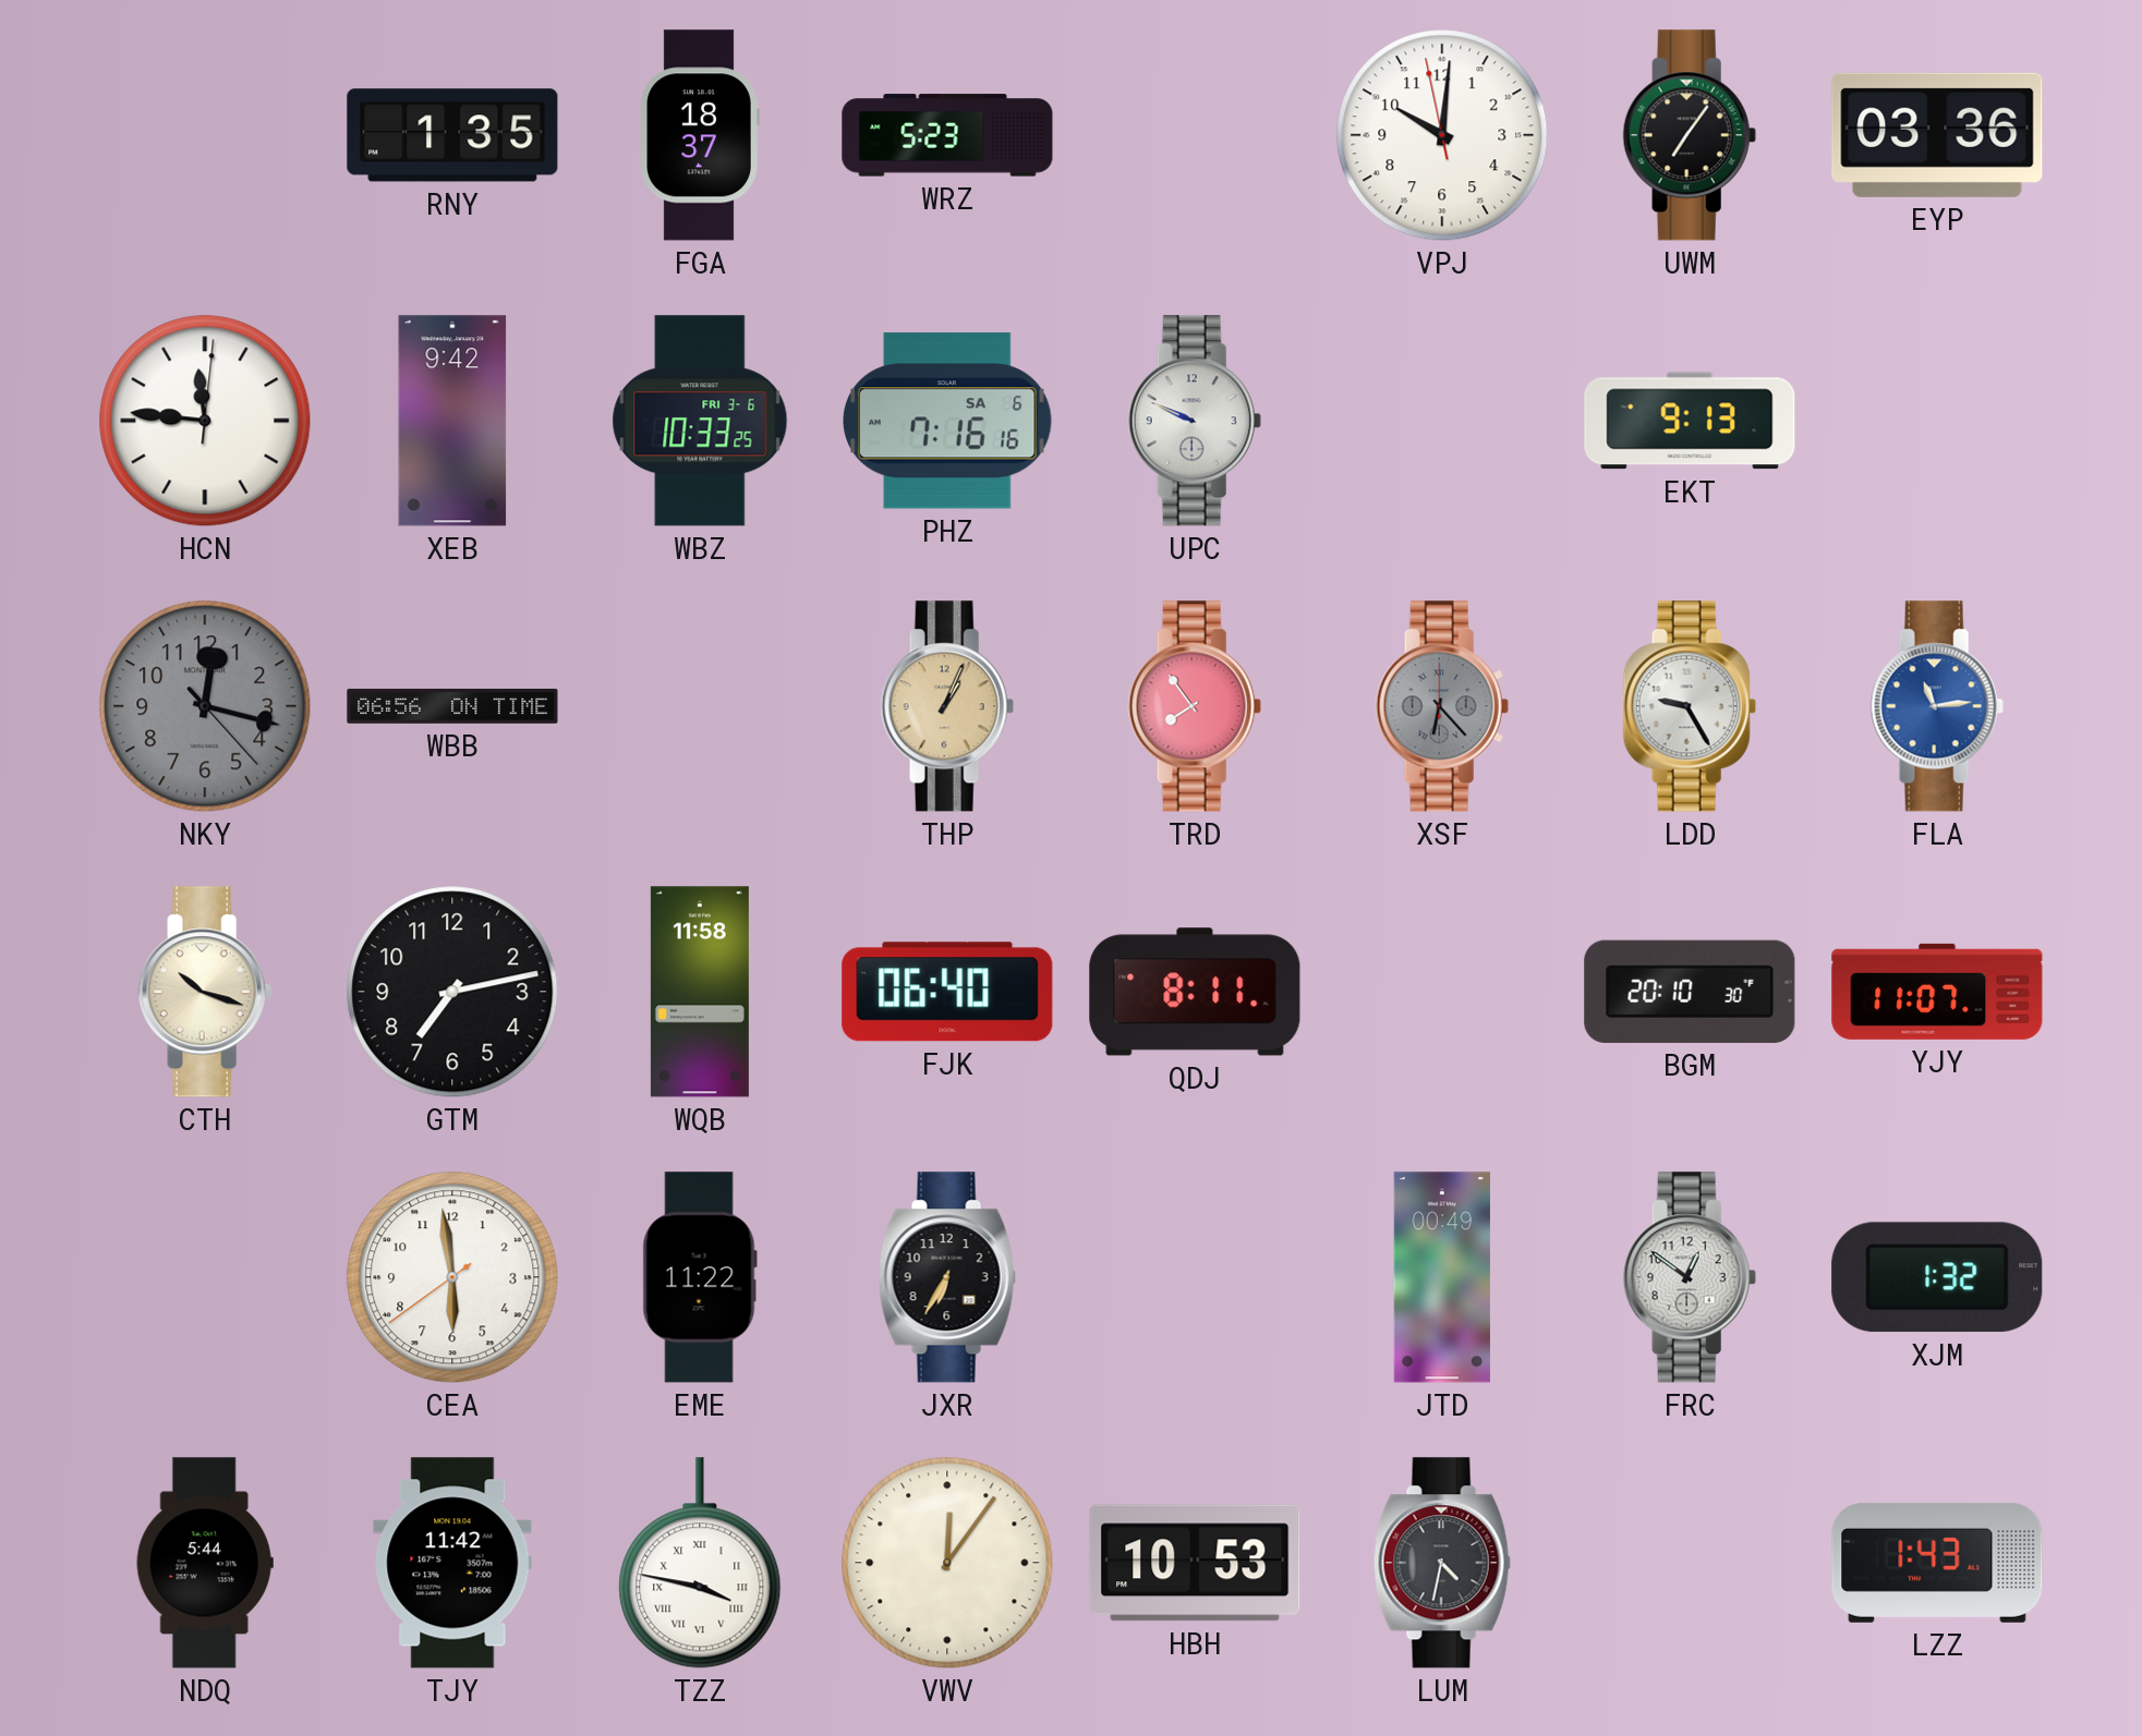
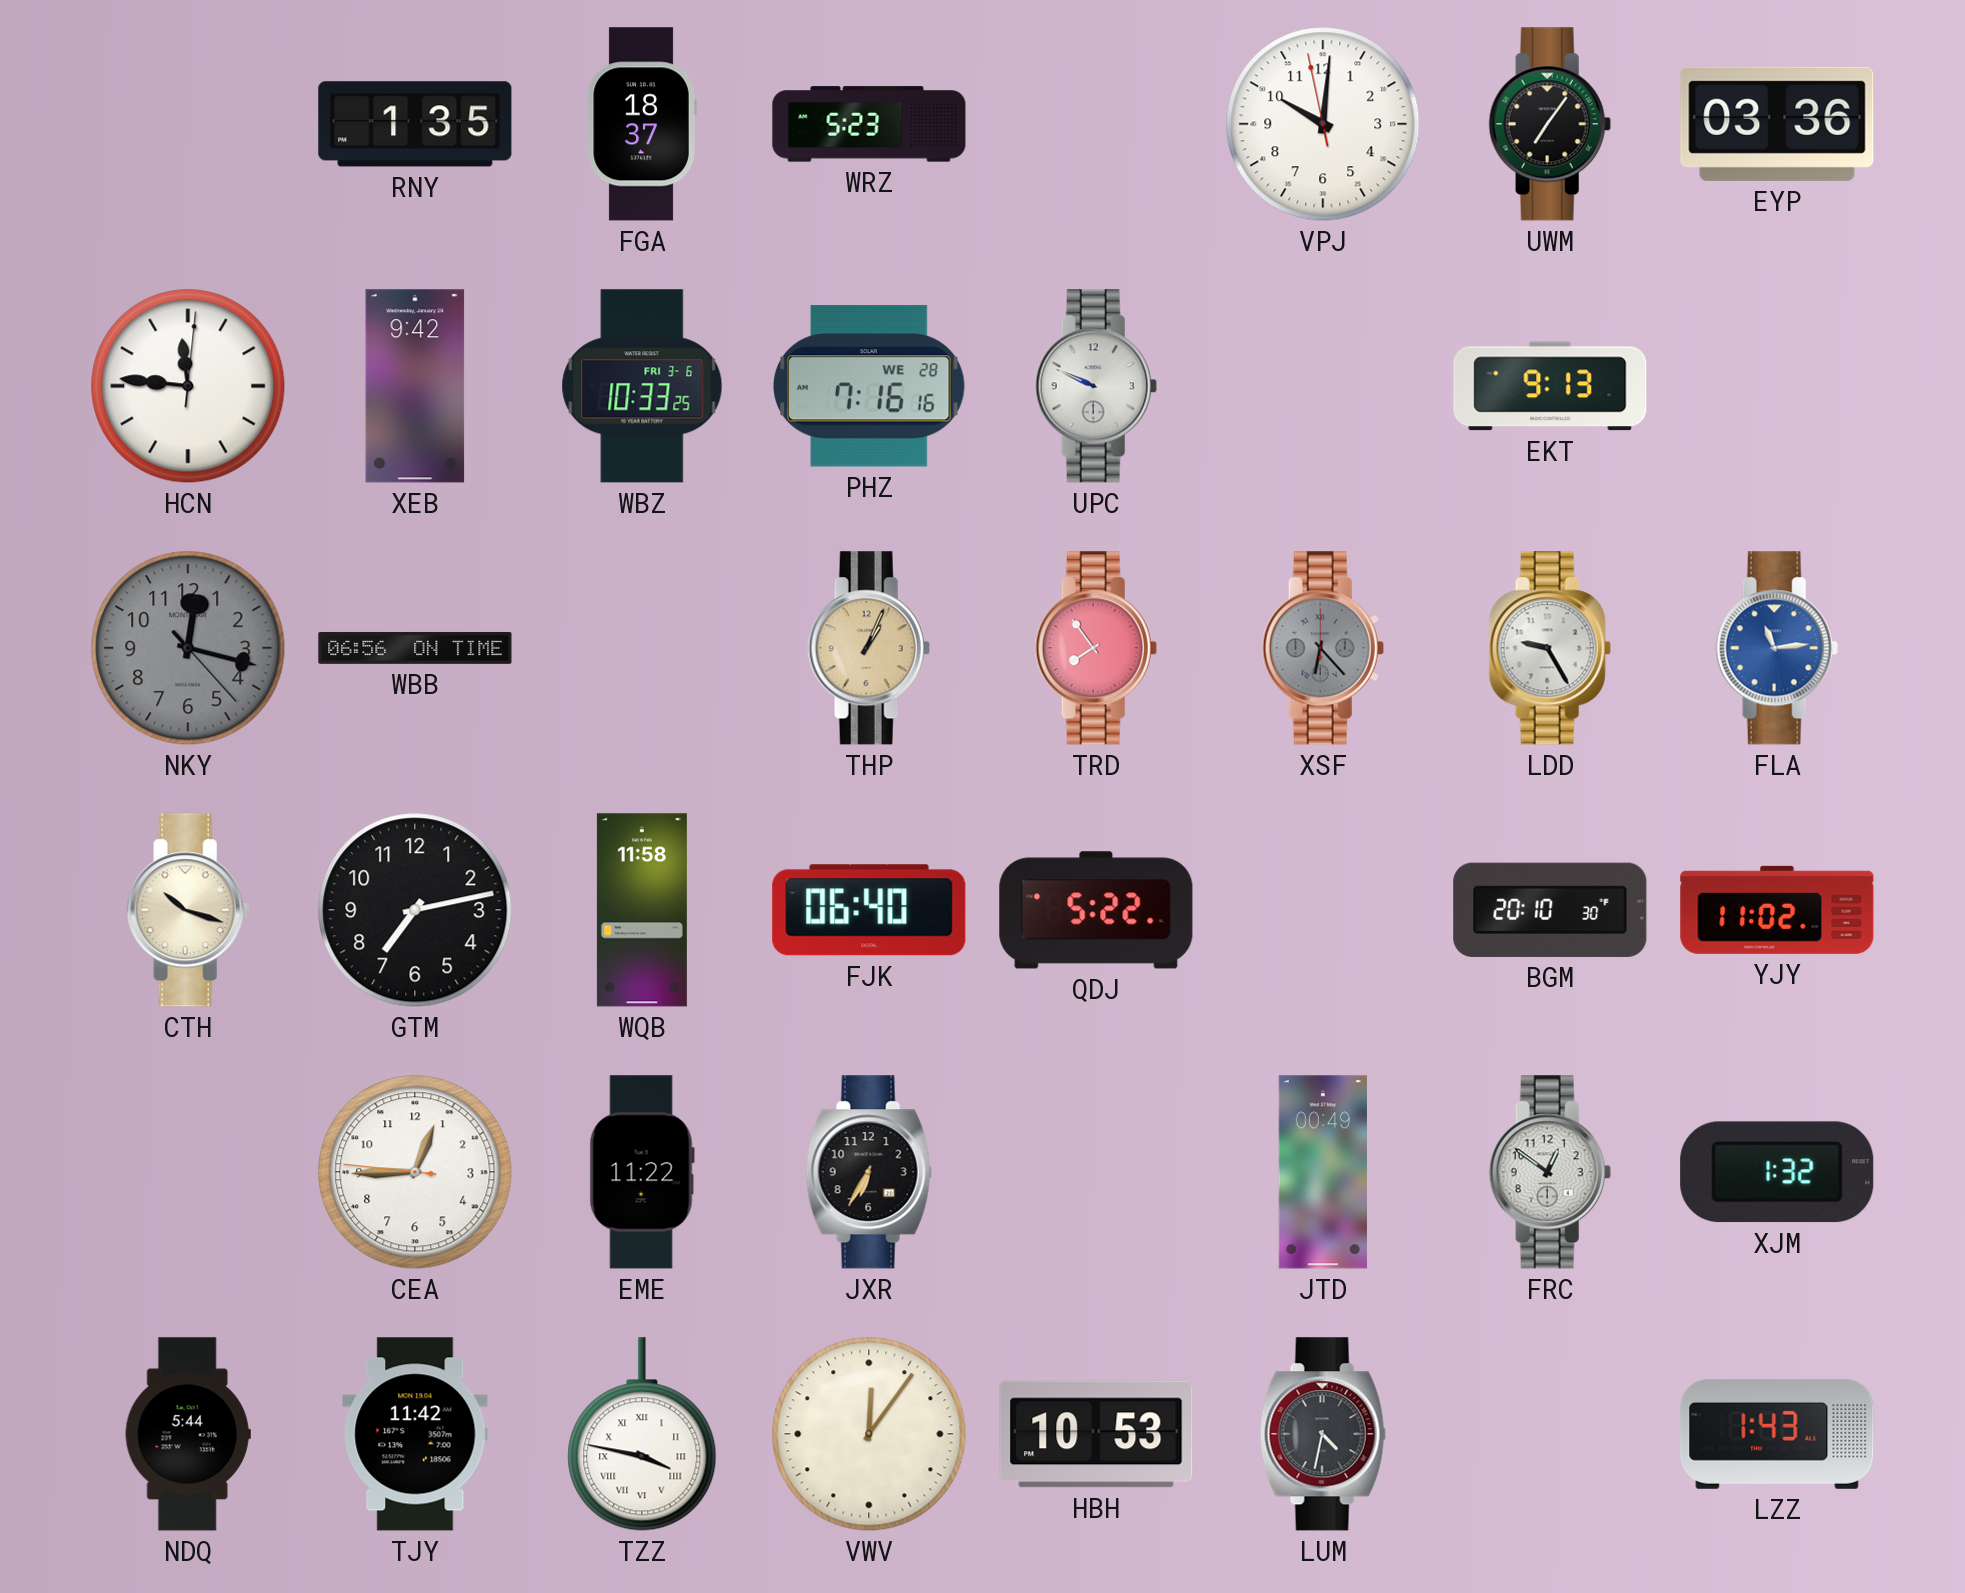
PHZ date: SA 6 -> WE 28 (870, 386)
QDJ: 8:11 -> 5:22 (1096, 910)
YJY: 11:07 -> 11:02 (1777, 910)
CEA: 5:58 -> 12:44 (415, 1172)
